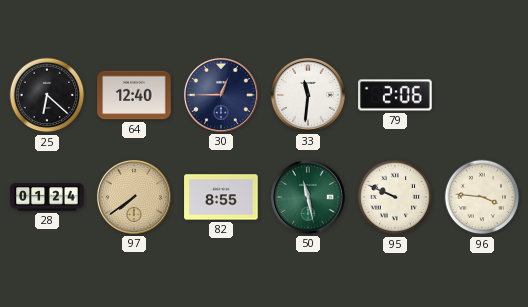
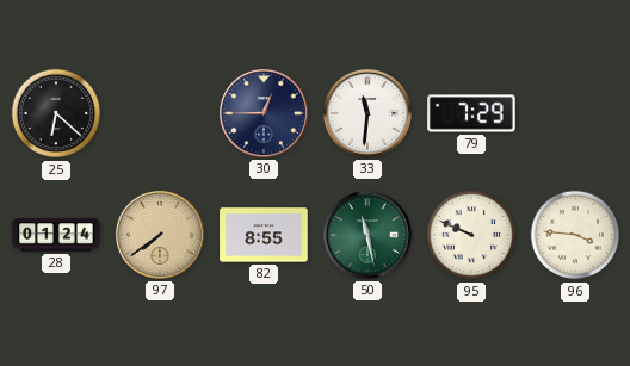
64: 12:40 -> none (134, 95)
79: 2:06 -> 7:29 (471, 113)
